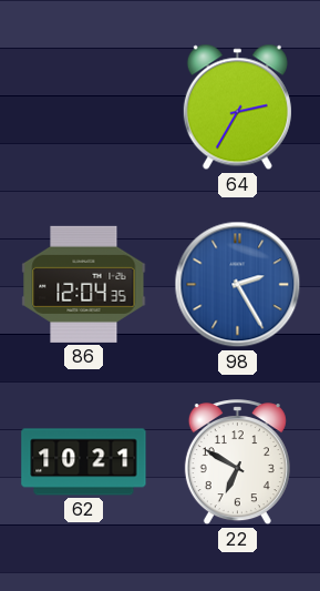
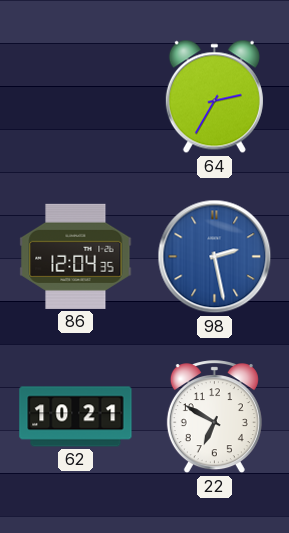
98: 2:25 -> 2:28 (215, 257)
